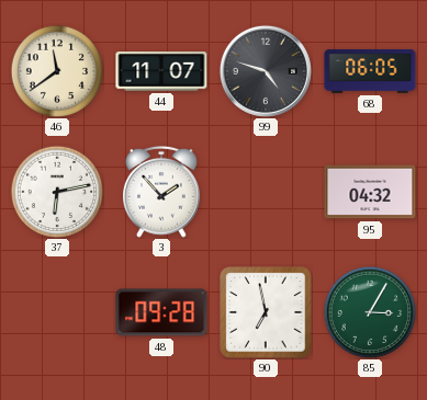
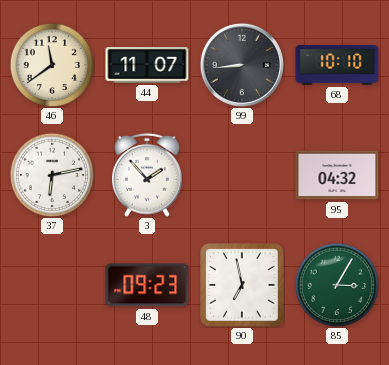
99: 4:48 -> 8:44 (242, 65)
68: 06:05 -> 10:10 (337, 65)
48: 09:28 -> 09:23 (147, 285)
